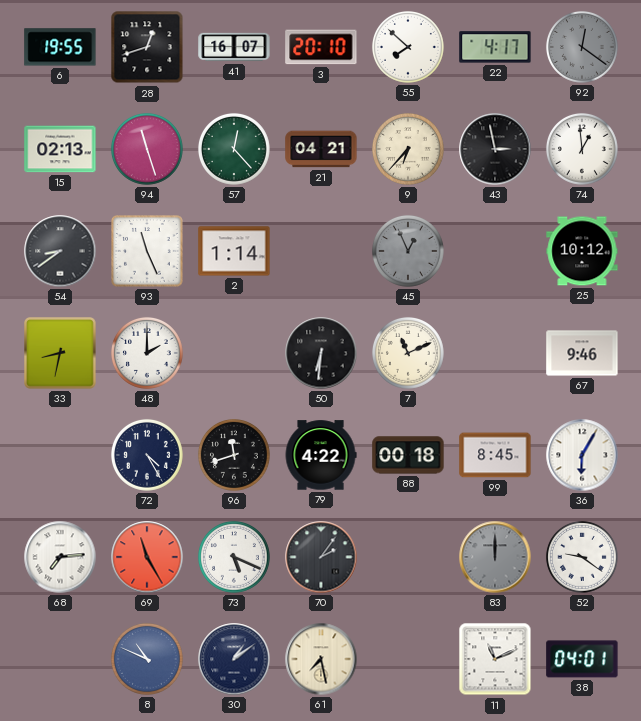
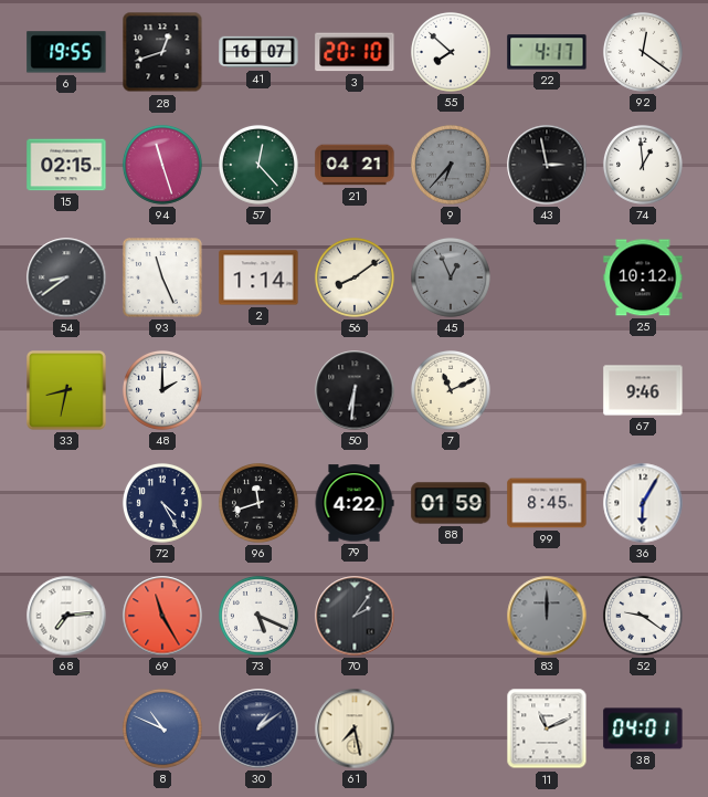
92 dial: grey -> white (643, 52)
15: 02:13 -> 02:15 (66, 165)
9 dial: cream -> grey (451, 165)
56: none -> 8:09 (355, 277)
88: 00:18 -> 01:59 (451, 503)
